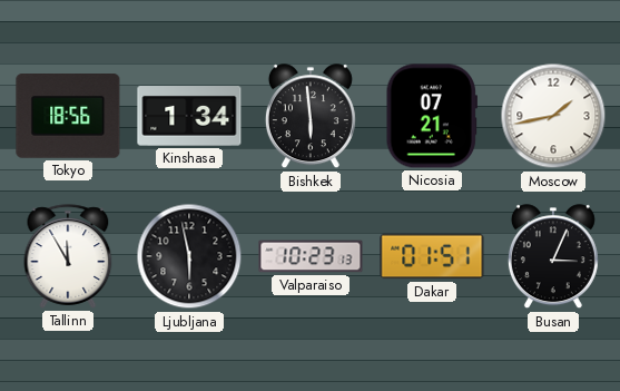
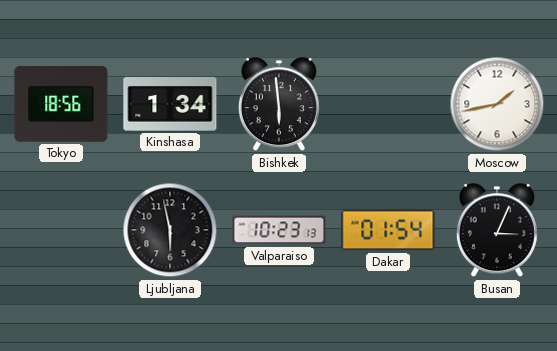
Nicosia: 07:21 -> none (431, 116)
Tallinn: 11:55 -> none (68, 256)
Dakar: 01:51 -> 01:54 (388, 230)
